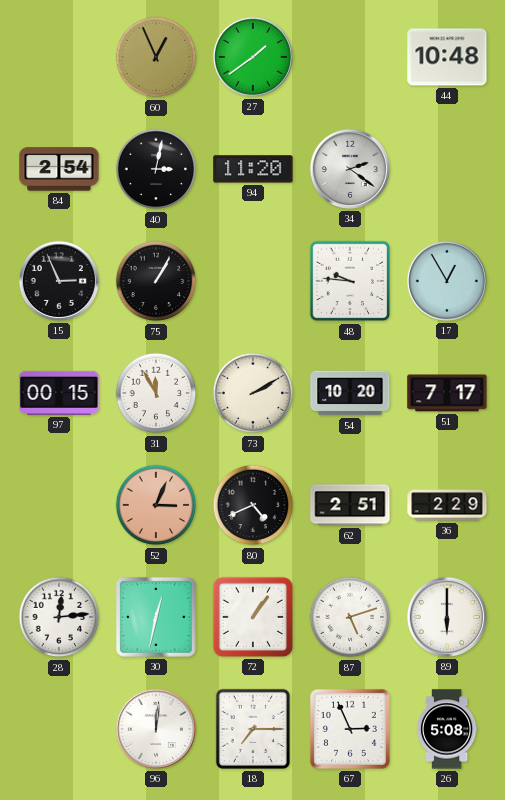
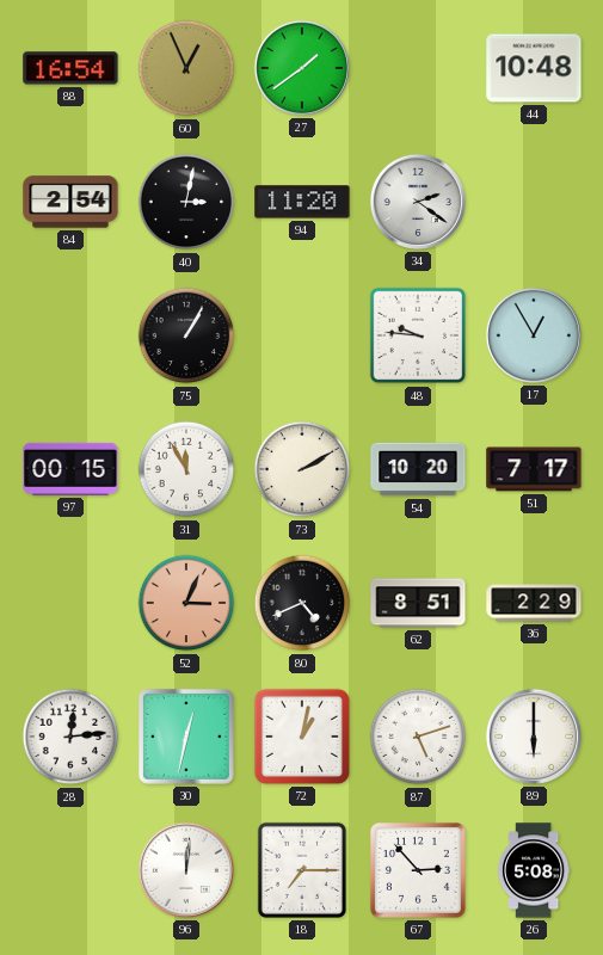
88: none -> 16:54 (70, 68)
15: 2:56 -> none (59, 281)
62: 2:51 -> 8:51 (418, 603)
72: 1:06 -> 1:02 (302, 737)
67: 2:56 -> 2:53 (418, 870)
